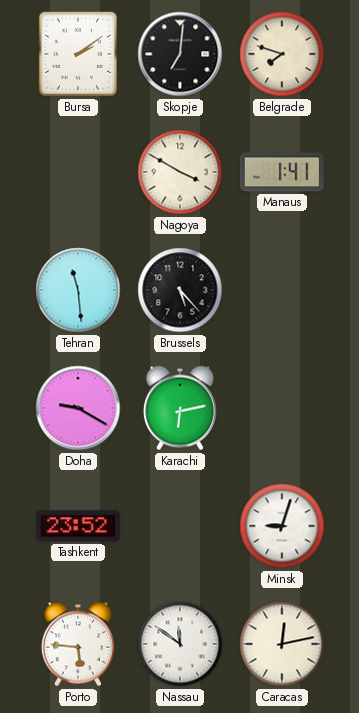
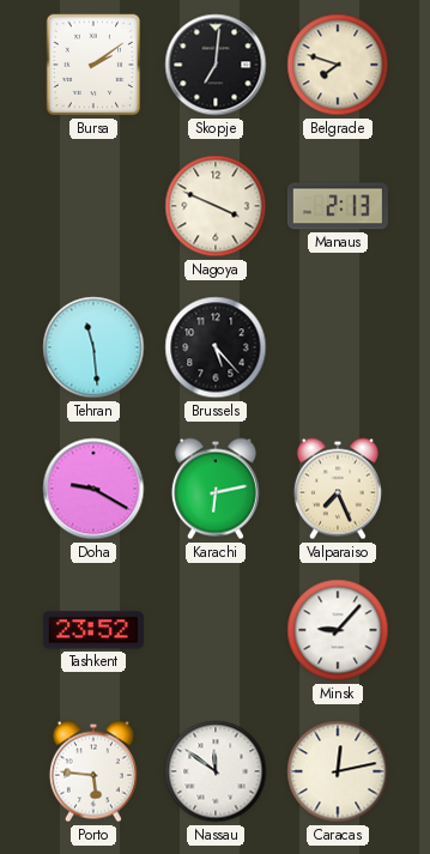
Nagoya: 3:50 -> 3:49 (216, 206)
Manaus: 1:41 -> 2:13 (338, 206)
Valparaiso: none -> 7:26 (338, 489)
Minsk: 9:03 -> 9:07 (338, 630)
